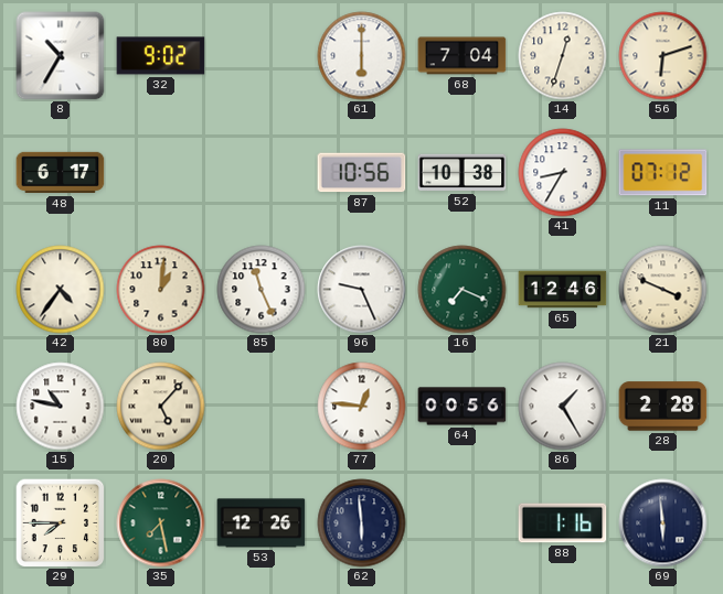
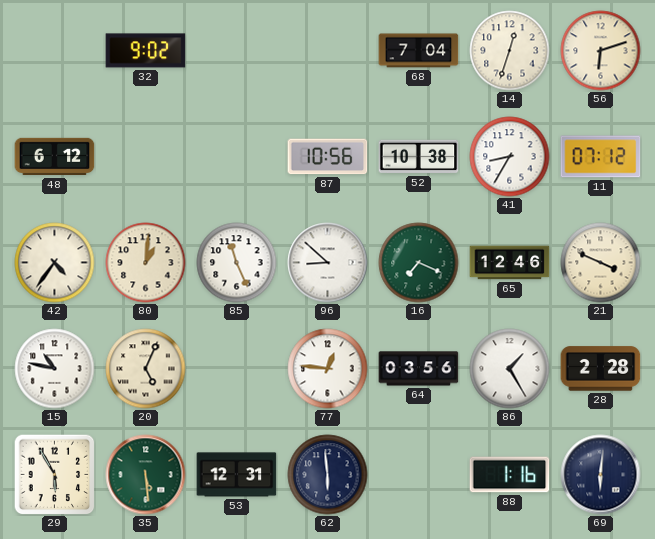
8: 10:35 -> none (61, 56)
61: 6:00 -> none (362, 56)
48: 6:17 -> 6:12 (55, 157)
96: 9:26 -> 8:52 (328, 263)
20: 5:07 -> 5:04 (146, 369)
64: 00:56 -> 03:56 (419, 369)
29: 7:45 -> 5:55 (54, 474)
35: 7:28 -> 5:29 (146, 475)
53: 12:26 -> 12:31 (237, 475)
69: 5:59 -> 6:01 (601, 475)
